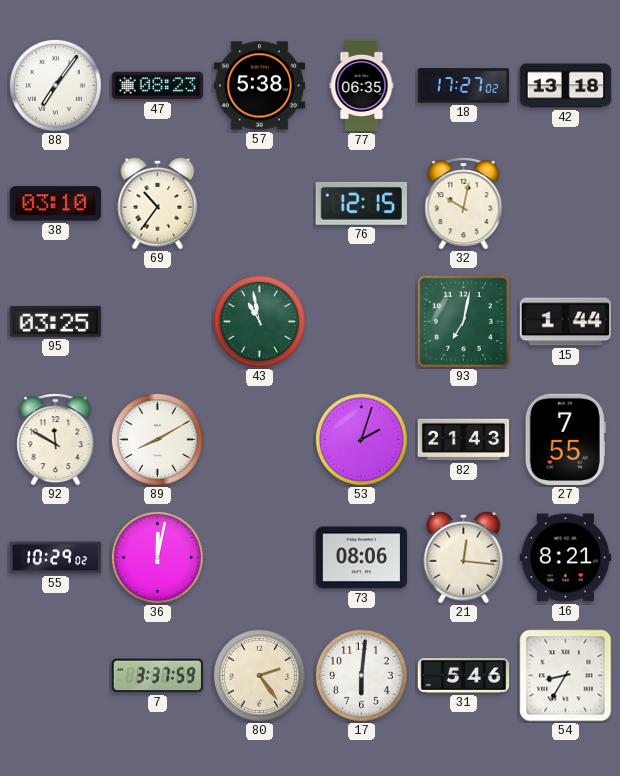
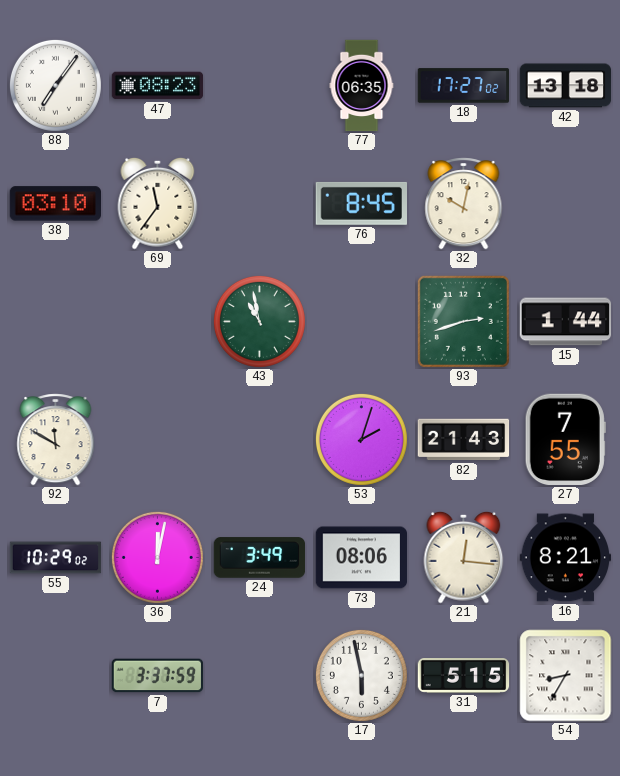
57: 5:38 -> none (260, 86)
69: 10:36 -> 11:36 (158, 203)
76: 12:15 -> 8:45 (361, 203)
95: 03:25 -> none (56, 321)
93: 7:02 -> 2:42 (463, 321)
89: 8:10 -> none (157, 439)
24: none -> 3:49 (260, 558)
80: 2:24 -> none (259, 675)
17: 6:01 -> 5:58 (361, 675)
31: 5:46 -> 5:15 (464, 676)
